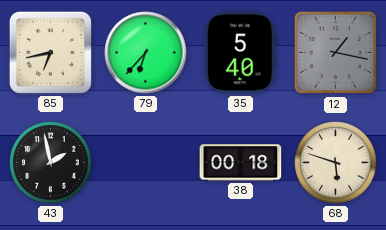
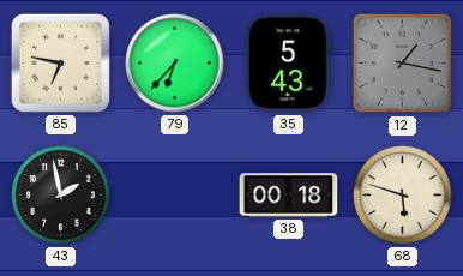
85: 6:43 -> 6:47 (60, 62)
35: 5:40 -> 5:43 (289, 64)
